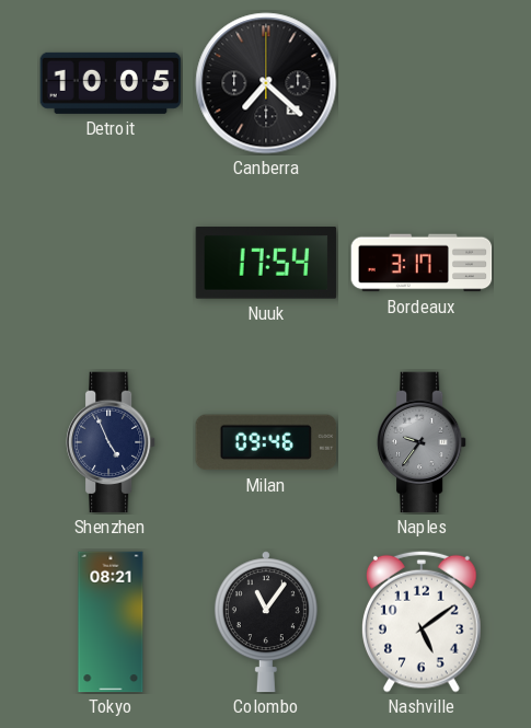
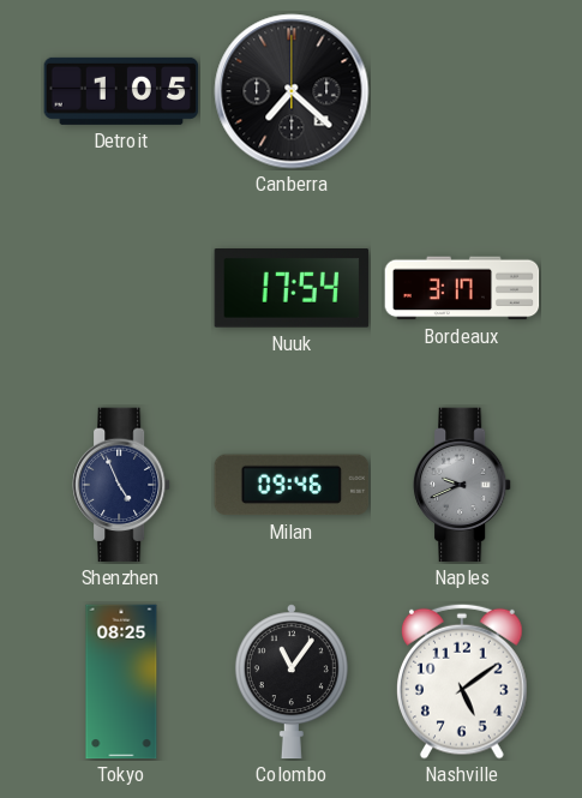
Detroit: 10:05 -> 1:05 (121, 91)
Naples: 9:36 -> 9:41 (463, 485)
Tokyo: 08:21 -> 08:25 (121, 682)
